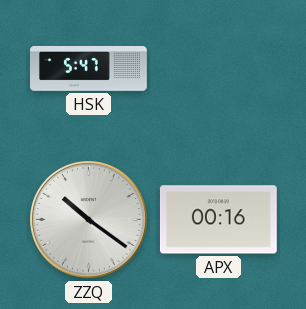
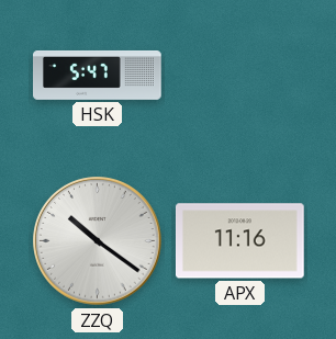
APX: 00:16 -> 11:16 (239, 241)
